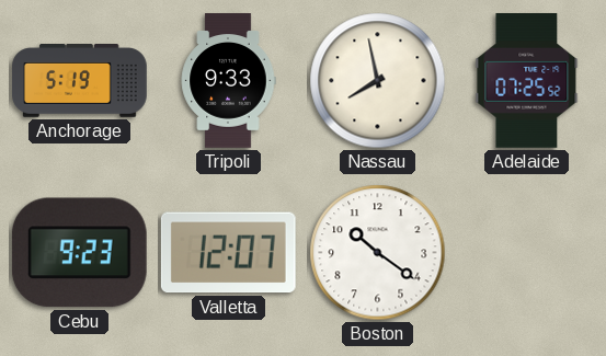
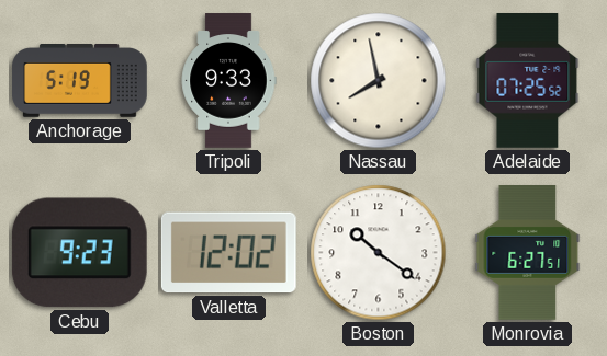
Valletta: 12:07 -> 12:02 (228, 253)
Monrovia: none -> 6:27 (528, 253)
